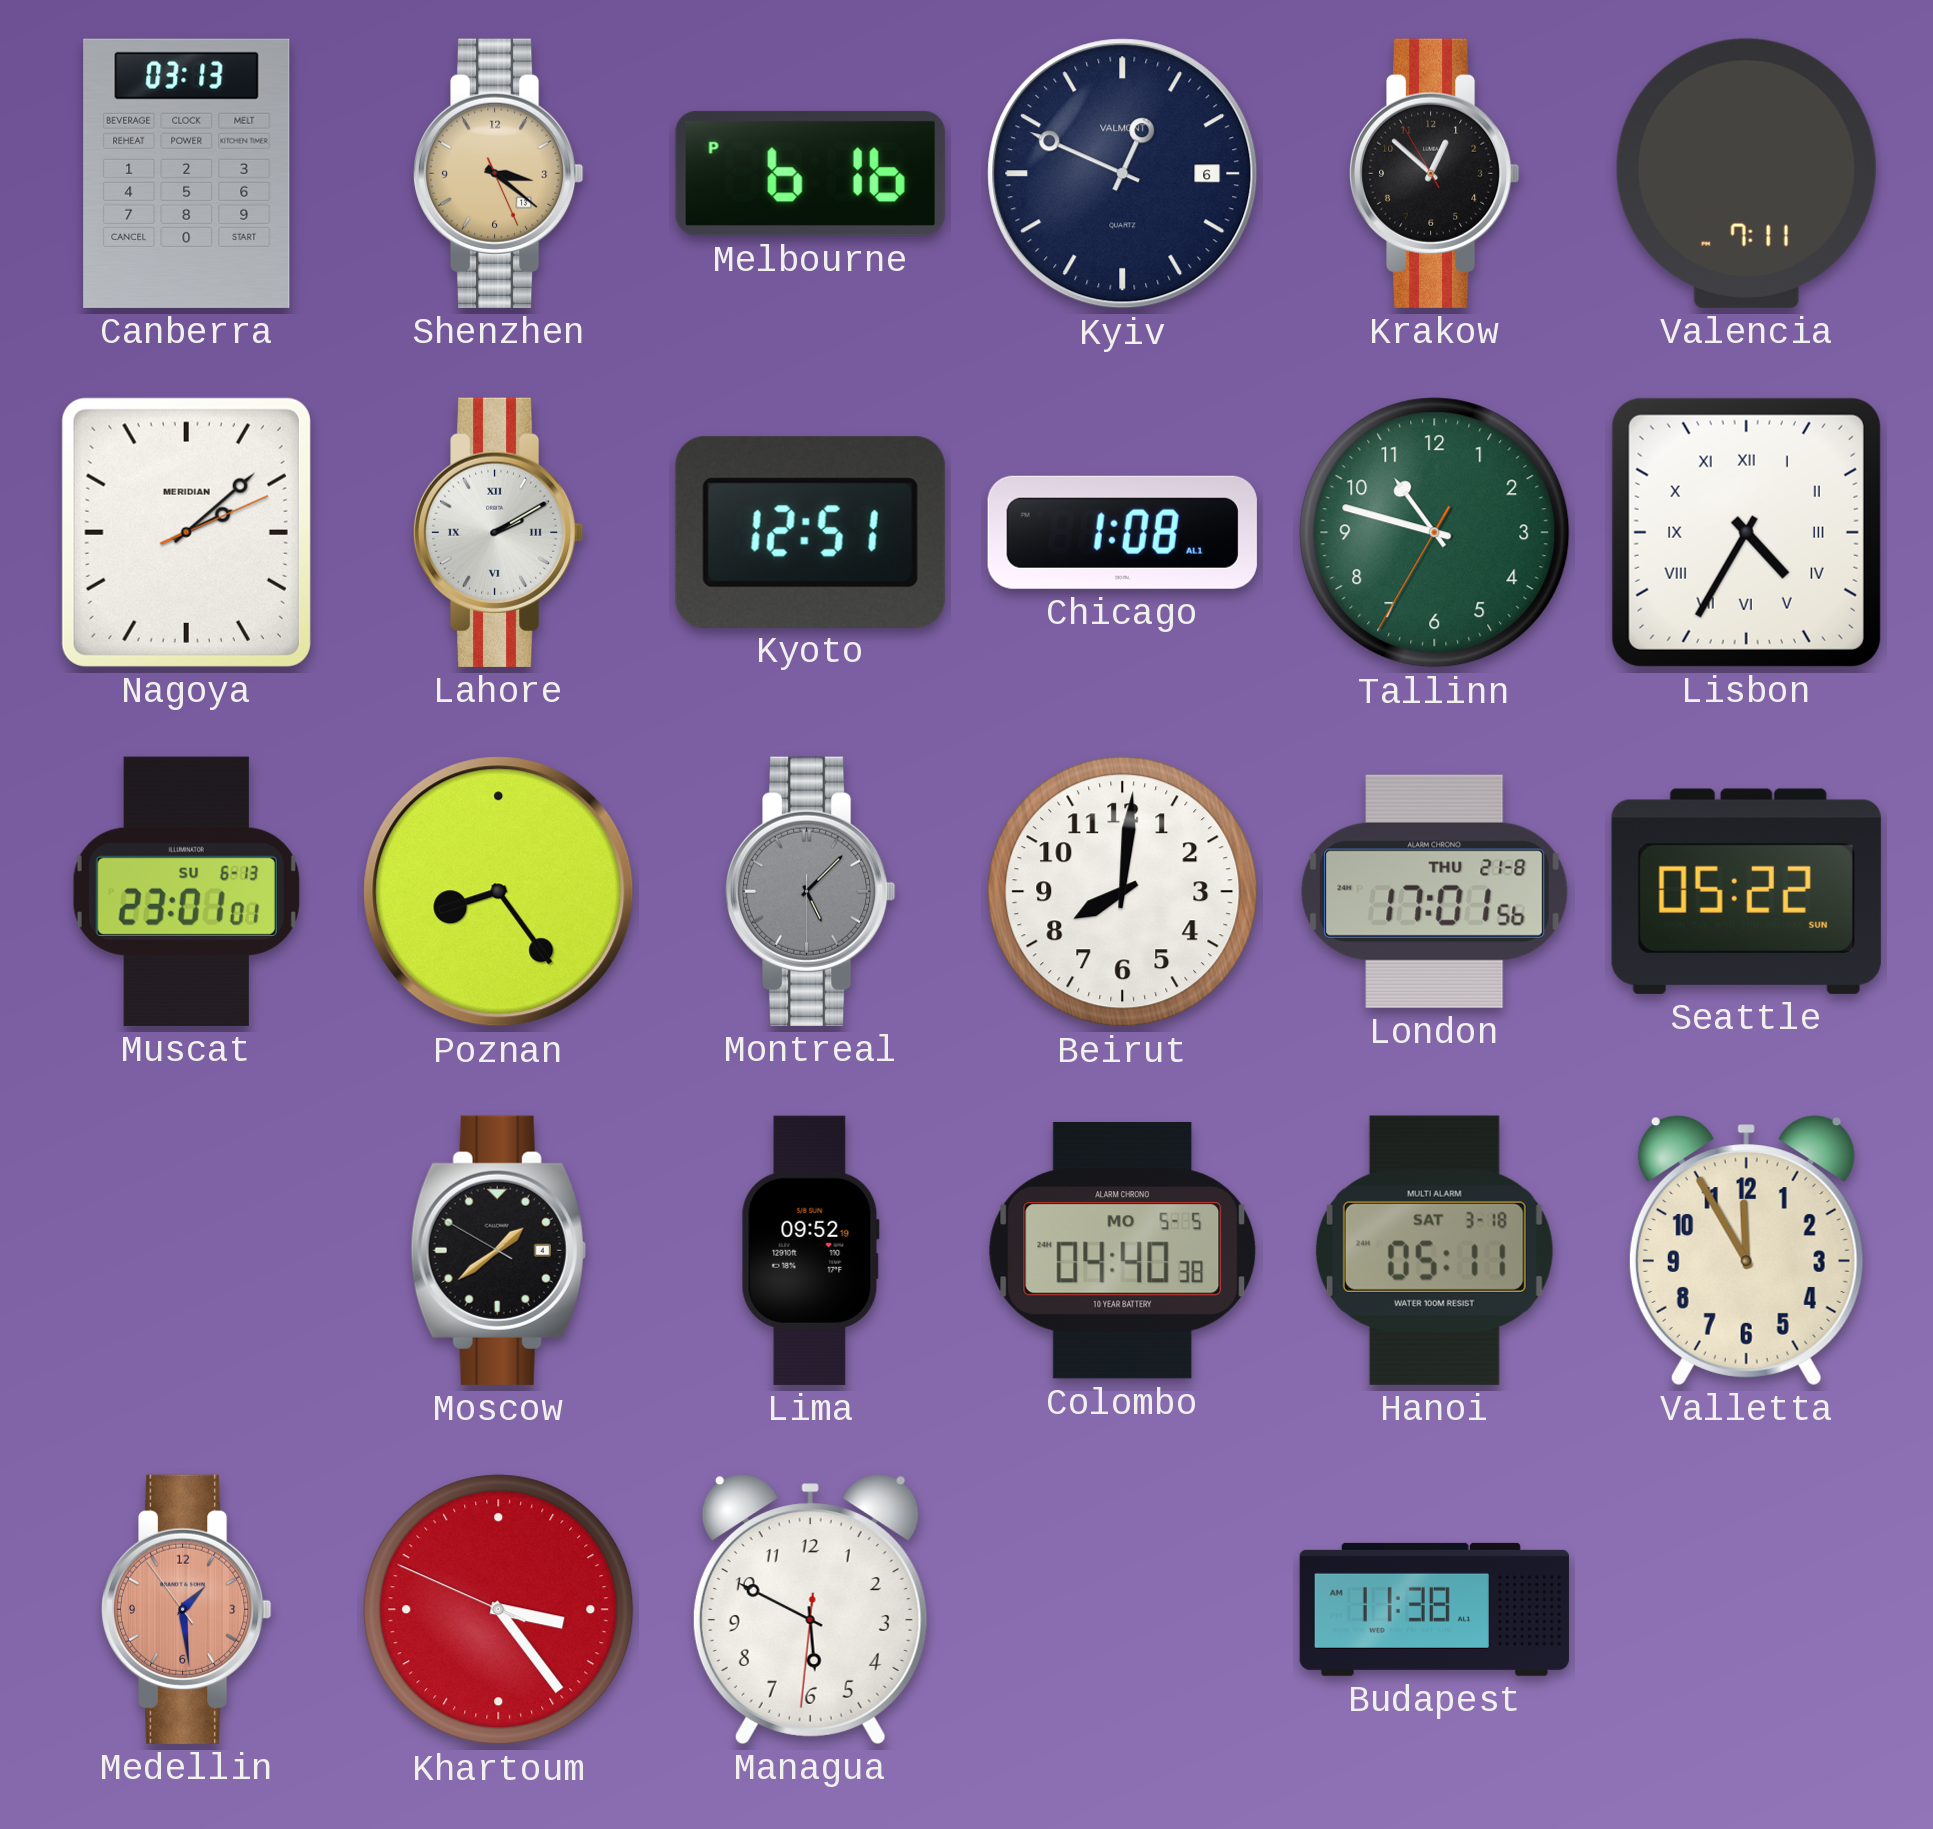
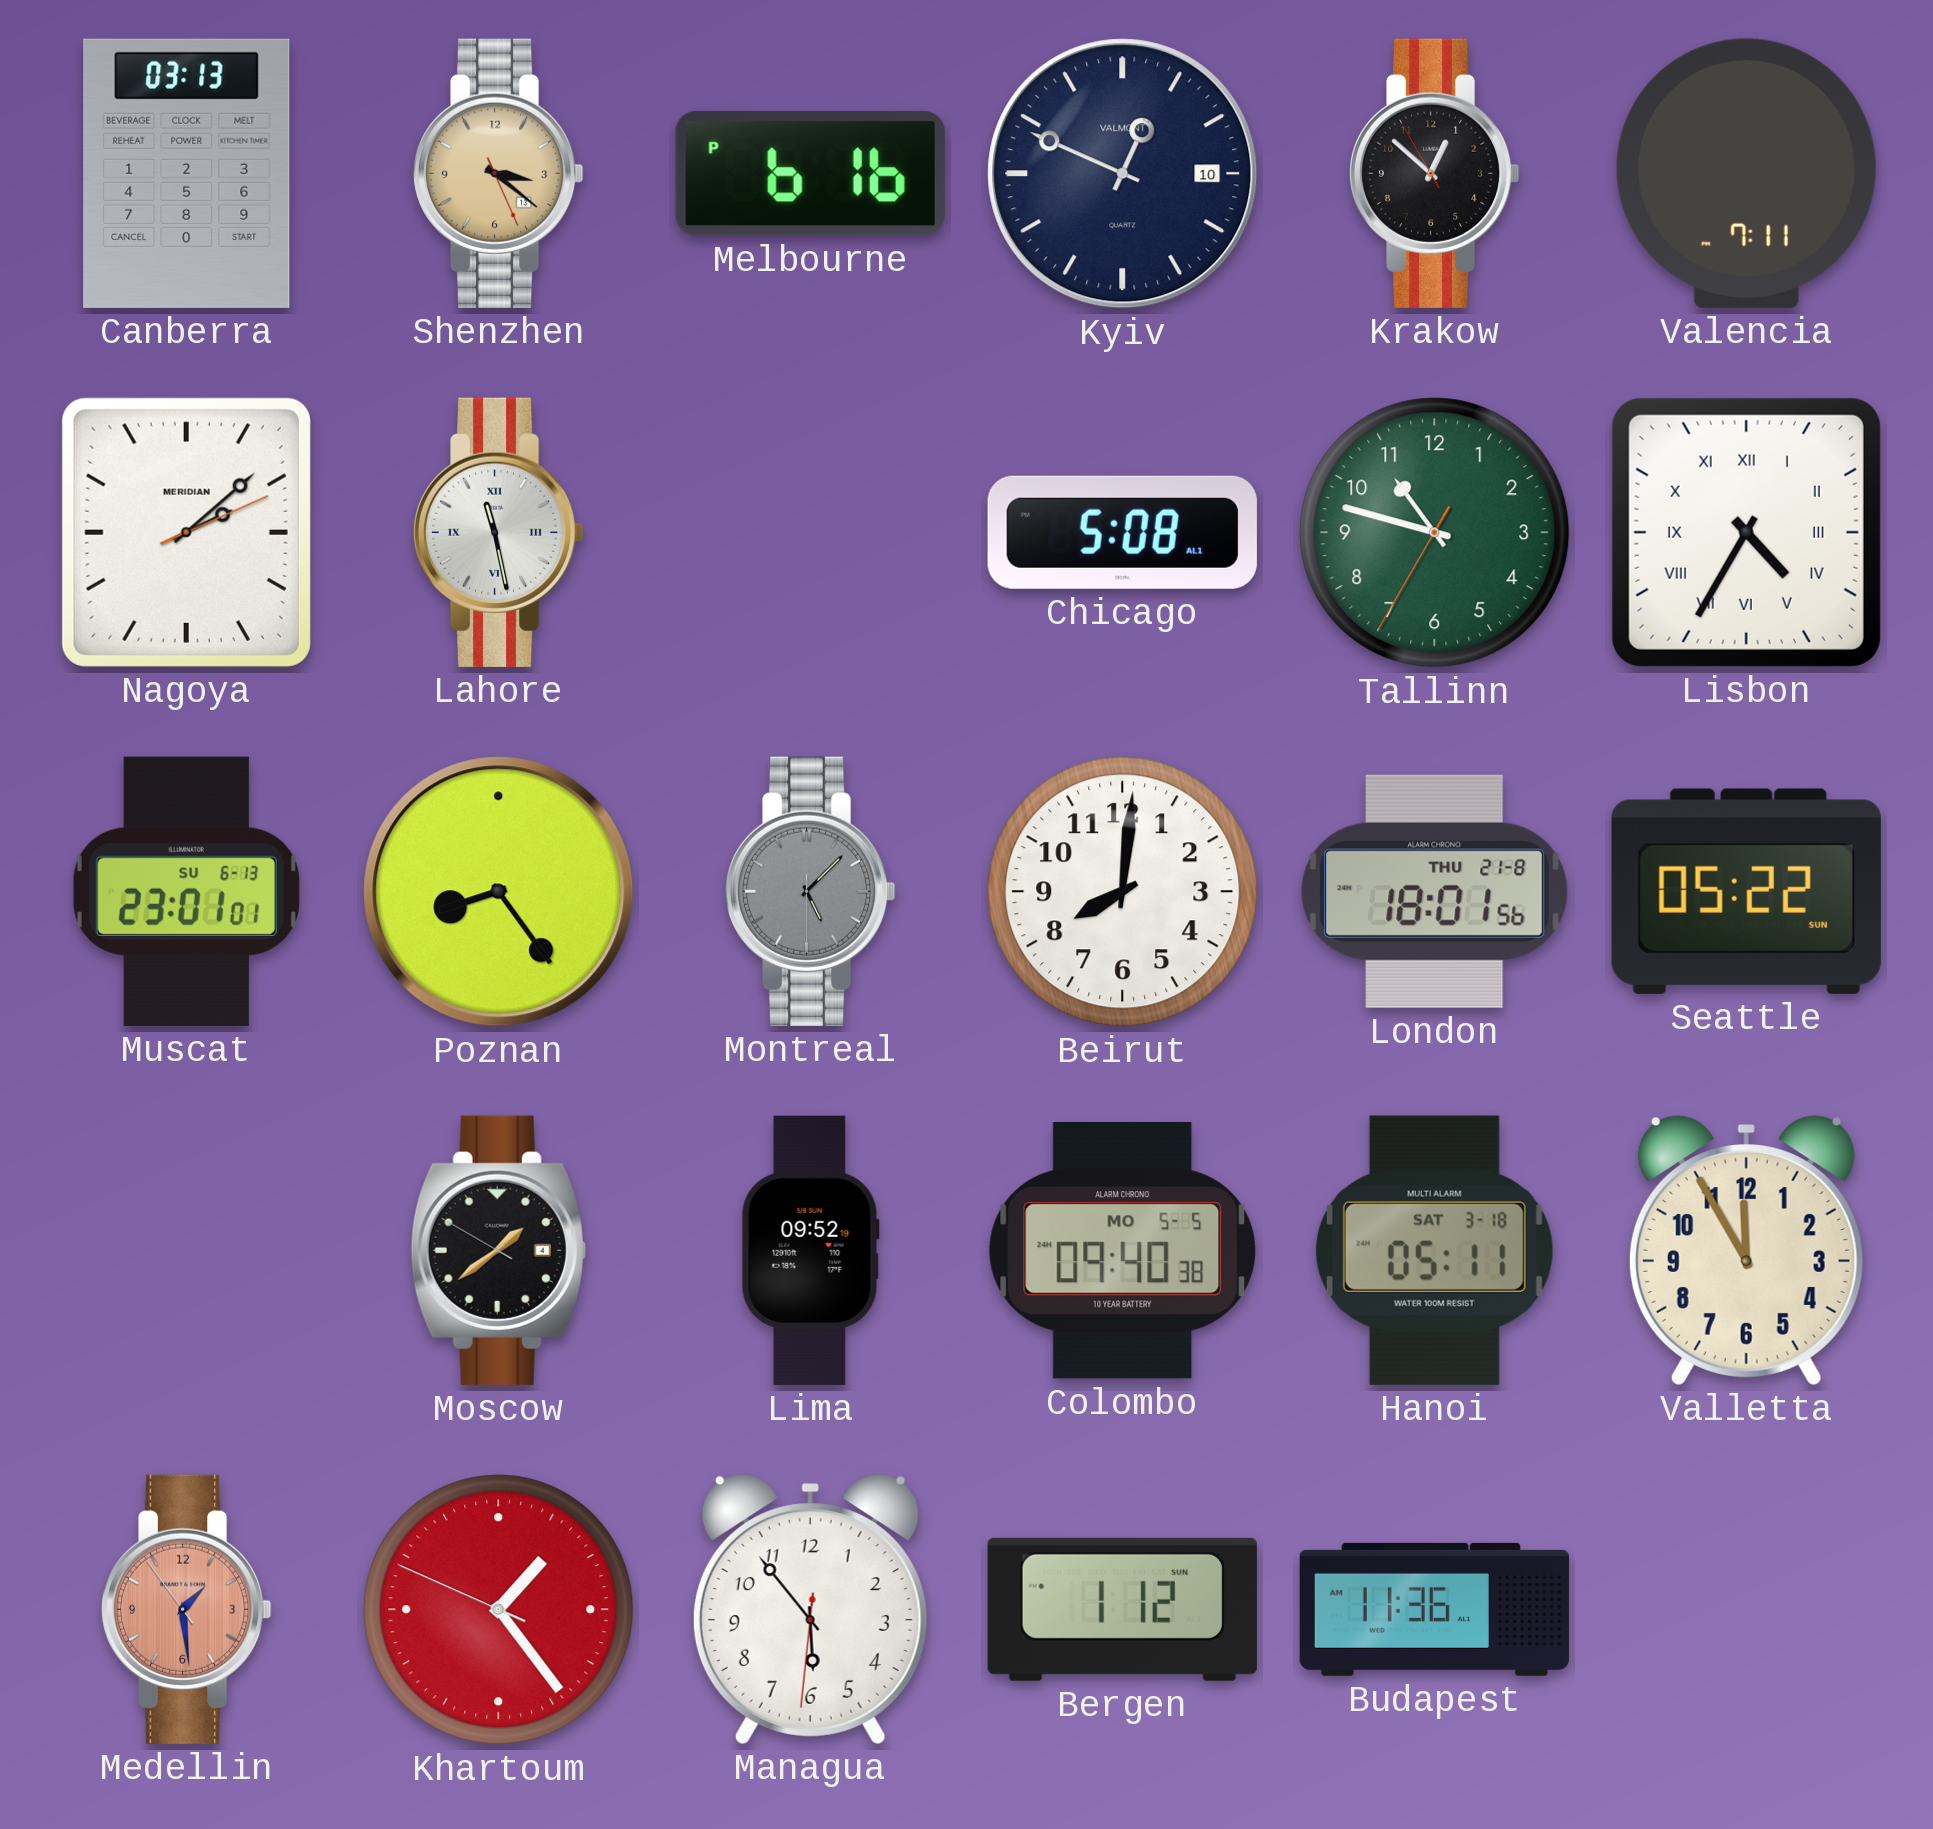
Kyiv date: 6 -> 10 (1123, 174)
Lahore: 2:10 -> 11:28 (498, 532)
Kyoto: 12:51 -> none (810, 532)
Chicago: 1:08 -> 5:08 (1122, 532)
London: 17:01 -> 18:01 (1435, 891)
Colombo: 04:40 -> 09:40 (1123, 1251)
Khartoum: 3:23 -> 1:23 (499, 1610)
Managua: 5:49 -> 5:53 (810, 1609)
Bergen: none -> 1:12 (1122, 1609)
Budapest: 11:38 -> 11:36 (1434, 1609)
